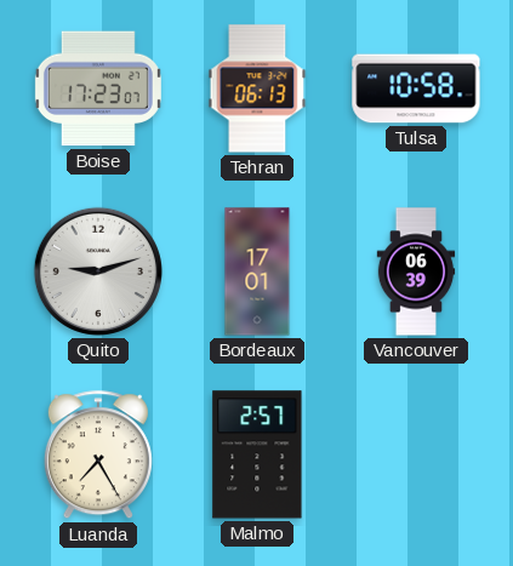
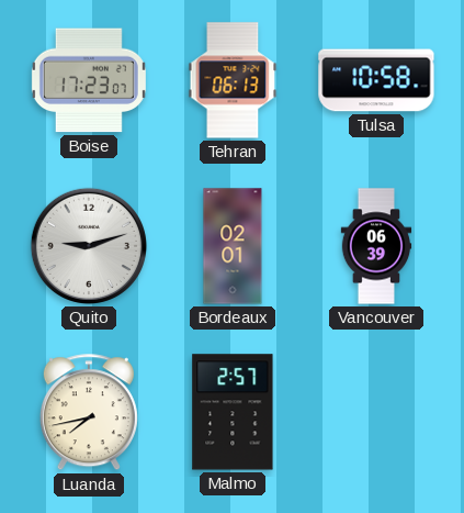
Bordeaux: 17:01 -> 02:01 (233, 246)
Luanda: 7:25 -> 7:43 (89, 413)
